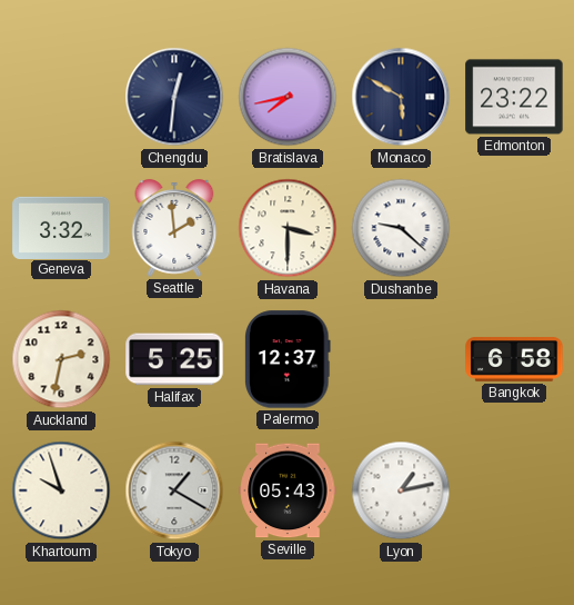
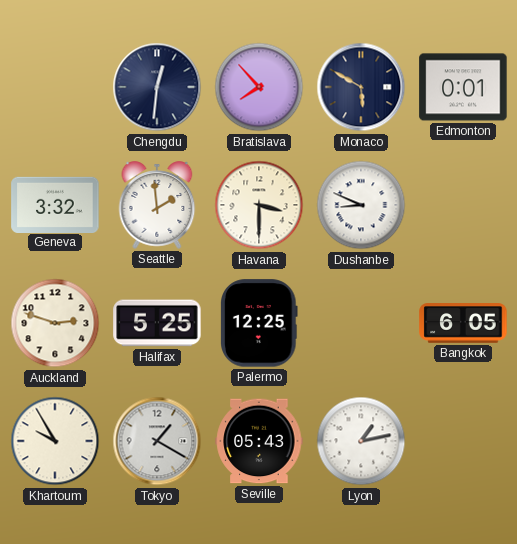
Bratislava: 7:43 -> 7:53 (259, 87)
Edmonton: 23:22 -> 0:01 (463, 87)
Dushanbe: 9:22 -> 8:49 (361, 205)
Auckland: 2:32 -> 2:48 (55, 323)
Palermo: 12:37 -> 12:25 (260, 323)
Bangkok: 6:58 -> 6:05 (463, 323)
Khartoum: 9:57 -> 9:55 (55, 441)
